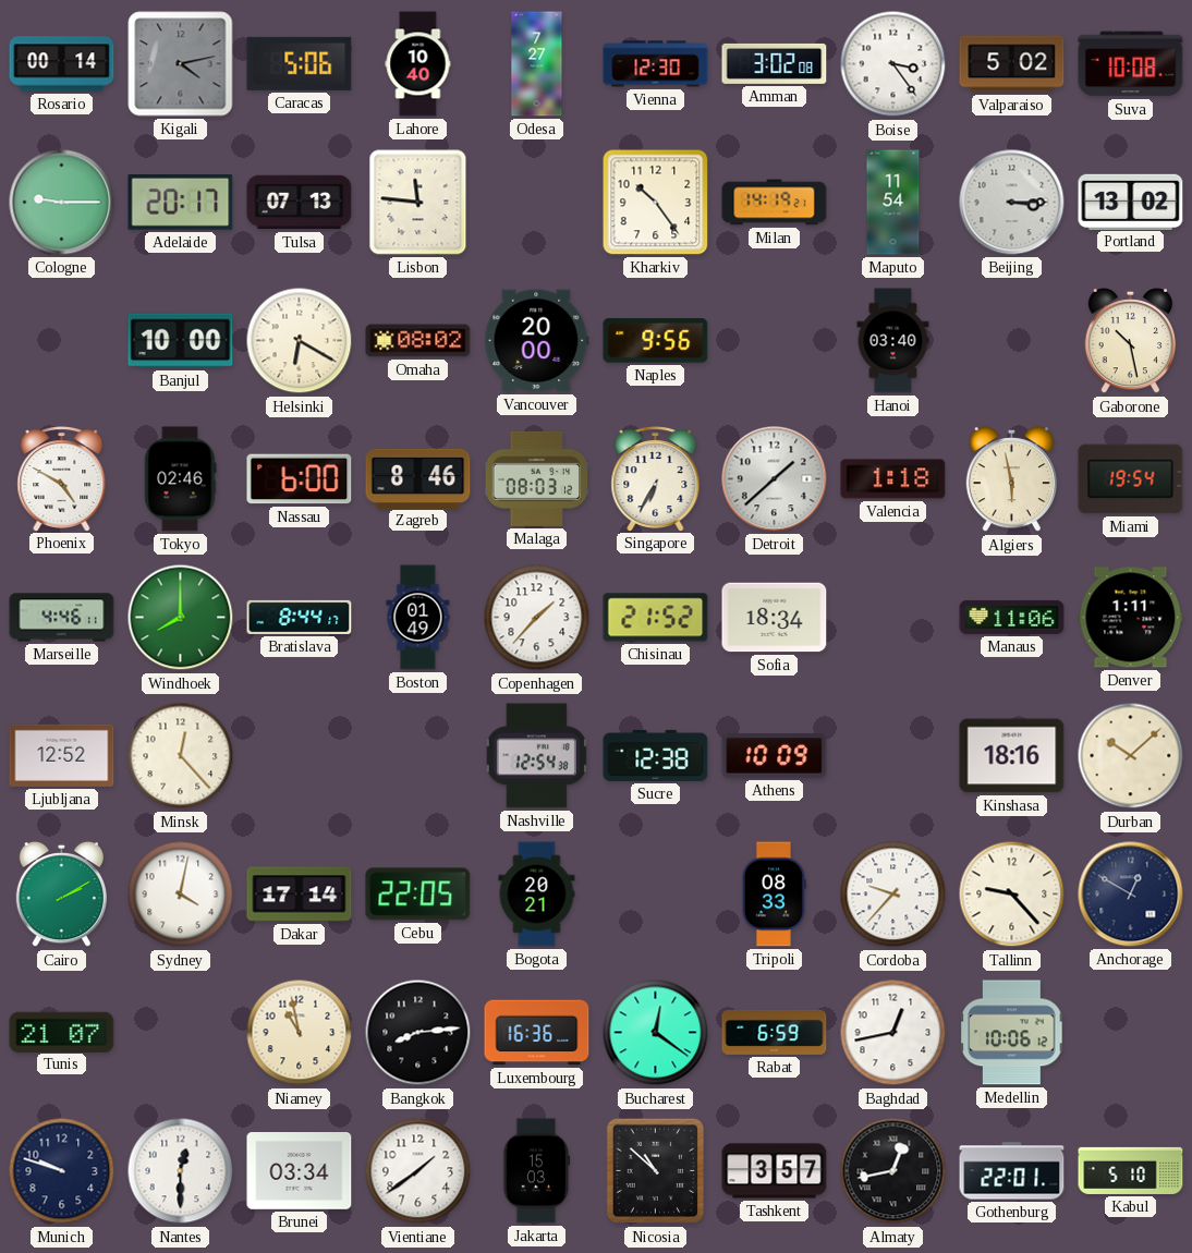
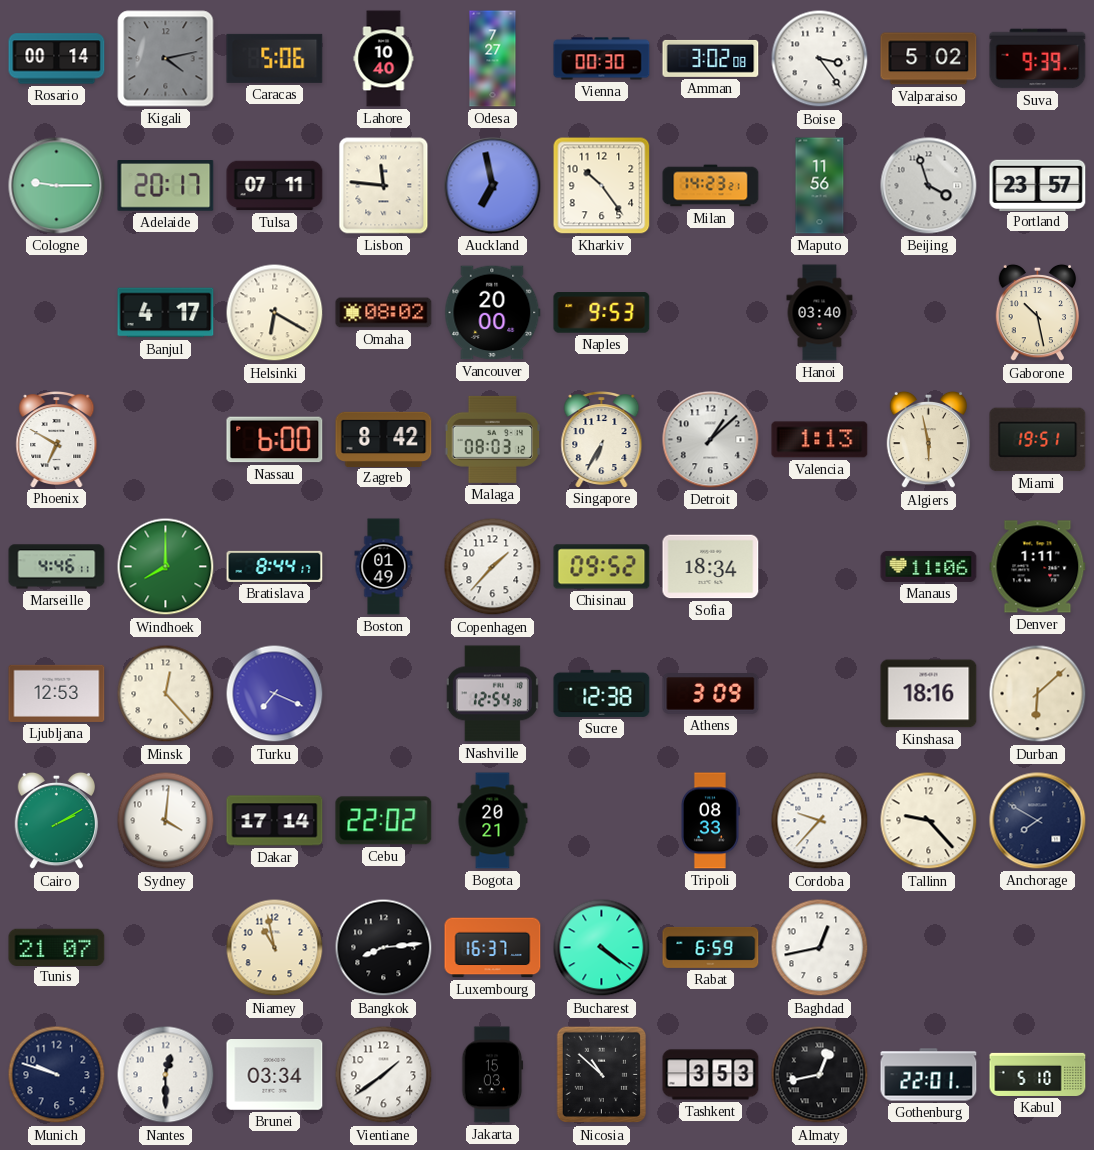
Vienna: 12:30 -> 00:30 (602, 59)
Suva: 10:08 -> 9:39 (1038, 59)
Tulsa: 07:13 -> 07:11 (275, 186)
Auckland: none -> 6:58 (493, 186)
Milan: 14:19 -> 14:23 (711, 186)
Maputo: 11:54 -> 11:56 (820, 186)
Beijing: 3:15 -> 3:57 (929, 186)
Portland: 13:02 -> 23:57 (1038, 185)
Banjul: 10:00 -> 4:17 (166, 313)
Naples: 9:56 -> 9:53 (602, 313)
Phoenix: 4:50 -> 6:50 (57, 440)
Tokyo: 02:46 -> none (180, 479)
Zagreb: 8:46 -> 8:42 (384, 439)
Detroit: 1:38 -> 1:08 (711, 440)
Valencia: 1:18 -> 1:13 (820, 440)
Miami: 19:54 -> 19:51 (1038, 440)
Chisinau: 21:52 -> 09:52 (602, 567)
Ljubljana: 12:52 -> 12:53 (57, 693)
Turku: none -> 7:19 (275, 694)
Athens: 10:09 -> 3:09 (711, 694)
Durban: 10:08 -> 6:08 (1038, 694)
Sydney: 4:02 -> 4:01 (166, 821)
Cebu: 22:05 -> 22:02 (384, 821)
Anchorage: 12:50 -> 7:50 (1038, 821)
Luxembourg: 16:36 -> 16:37 (493, 948)
Bucharest: 12:21 -> 4:21 (602, 948)
Medellin: 10:06 -> none (1012, 1033)
Tashkent: 3:57 -> 3:53 (711, 1075)
